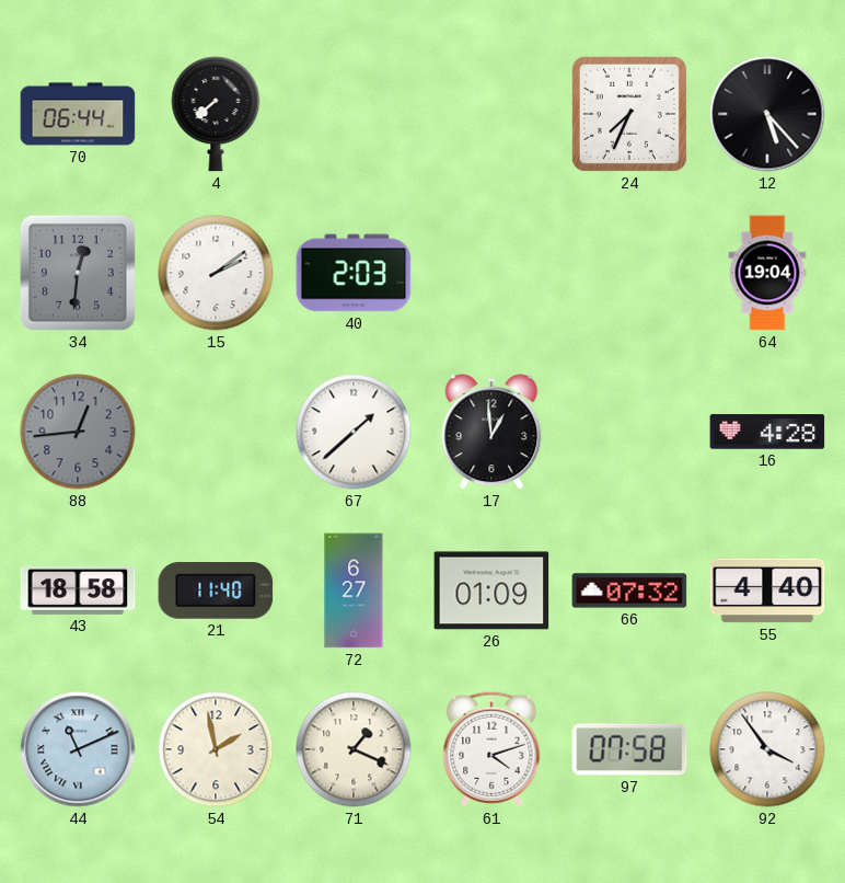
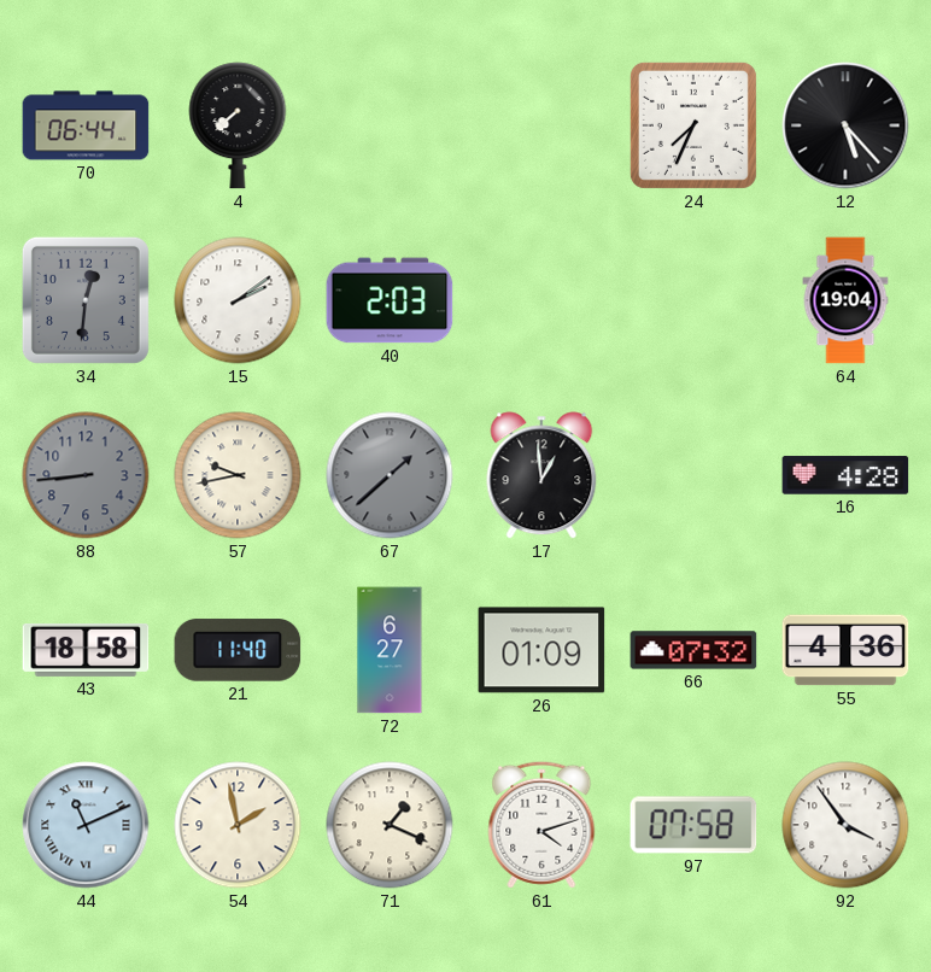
88: 12:44 -> 8:44 (86, 475)
57: none -> 9:43 (238, 475)
67 dial: white -> grey (390, 475)
55: 4:40 -> 4:36 (845, 650)
